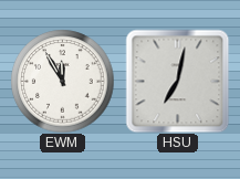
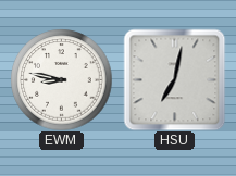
EWM: 11:55 -> 8:47 (61, 79)
